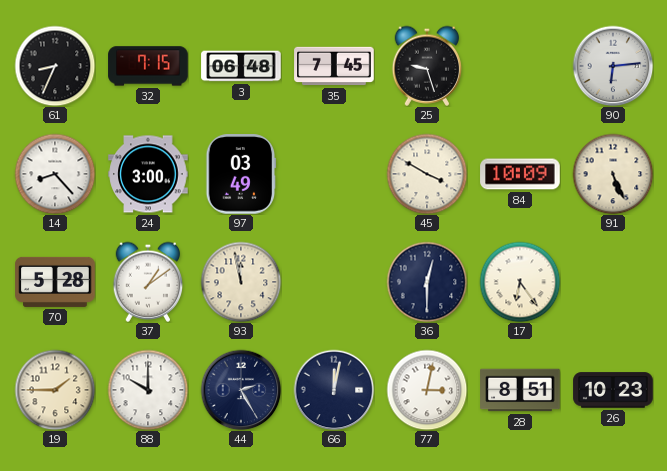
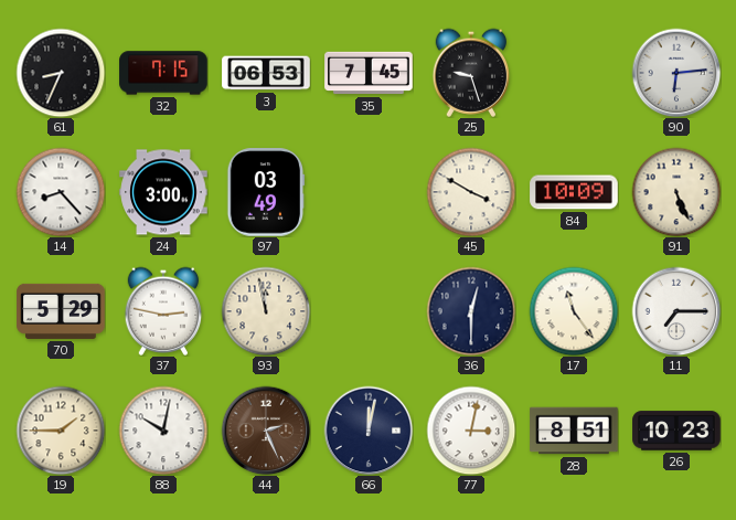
3: 06:48 -> 06:53 (266, 73)
70: 5:28 -> 5:29 (61, 311)
37: 1:09 -> 2:47 (163, 311)
17: 6:24 -> 11:24 (574, 311)
11: none -> 7:15 (676, 311)
88: 10:00 -> 10:02 (163, 431)
44: 2:25 -> 2:26 (266, 431)
44 dial: navy -> brown (266, 431)
